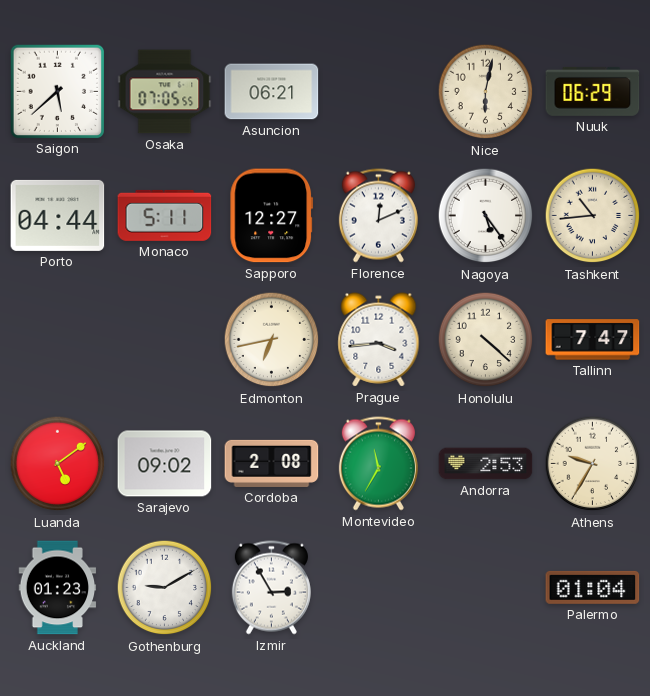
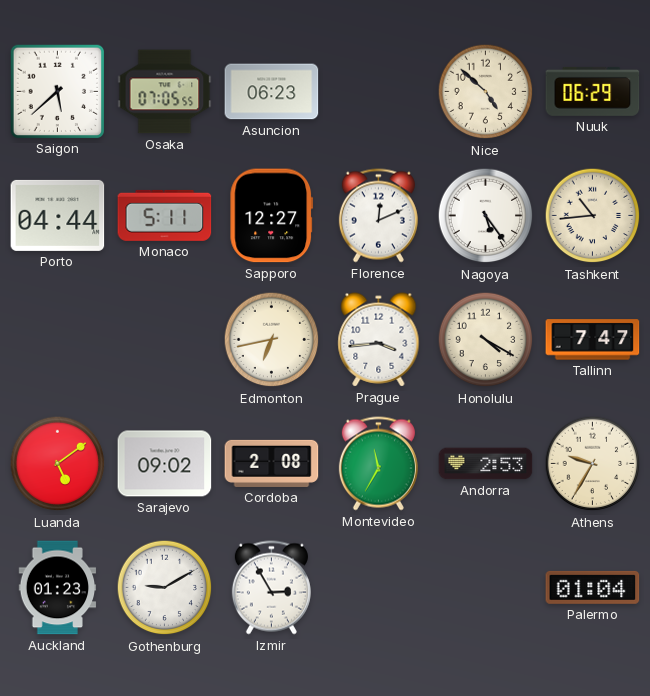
Asuncion: 06:21 -> 06:23 (272, 92)
Nice: 6:02 -> 4:52 (486, 92)
Honolulu: 4:22 -> 4:20 (486, 340)
